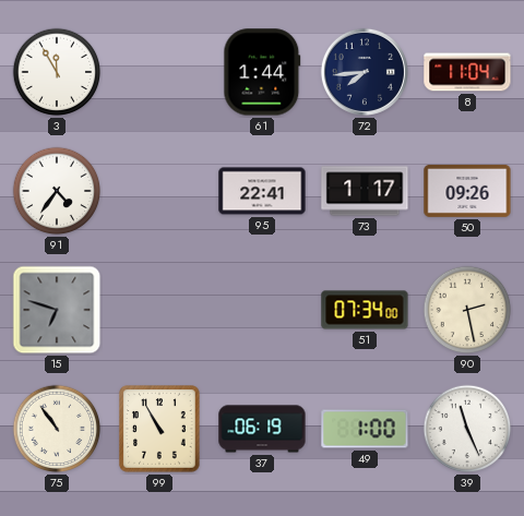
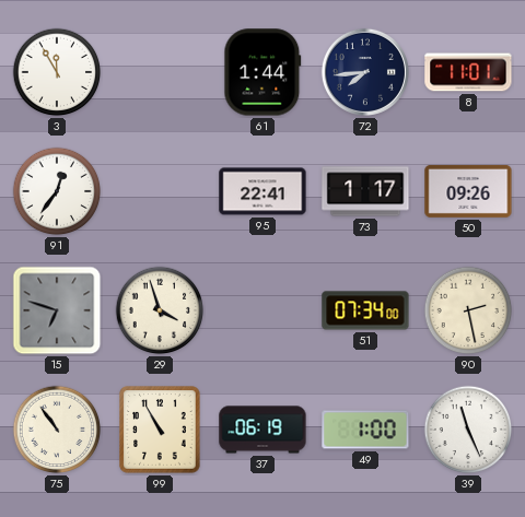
8: 11:04 -> 11:01 (468, 72)
91: 4:36 -> 12:36 (57, 191)
29: none -> 3:57 (160, 310)
